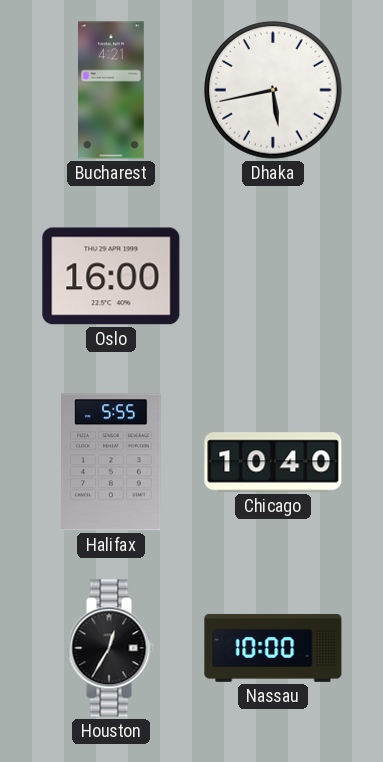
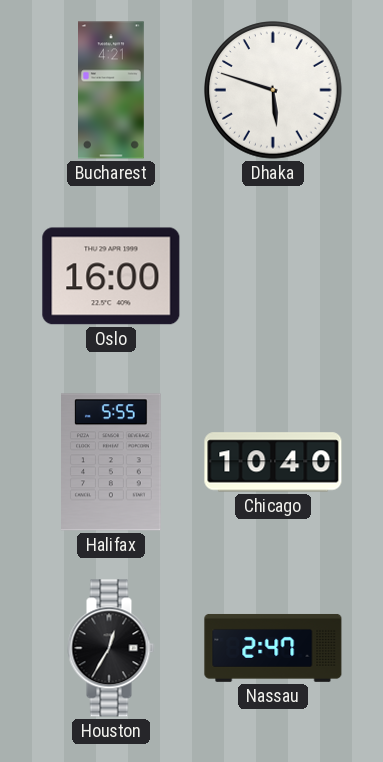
Dhaka: 5:43 -> 5:48 (273, 90)
Nassau: 10:00 -> 2:47 (273, 648)
